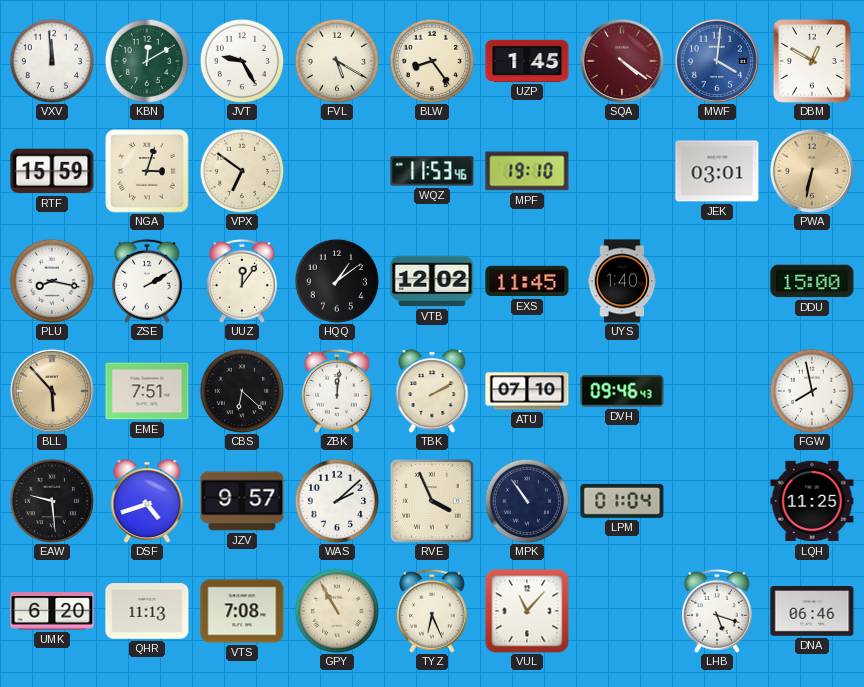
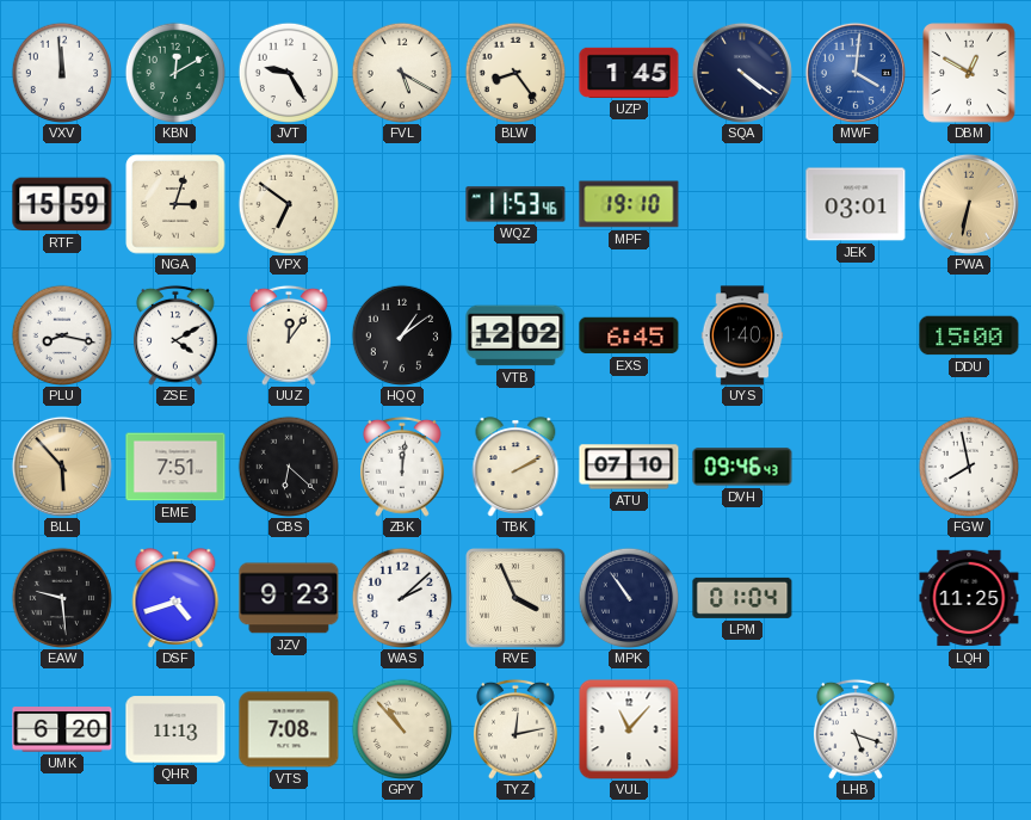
SQA dial: burgundy -> navy (742, 73)
ZSE: 2:10 -> 4:10 (175, 335)
EXS: 11:45 -> 6:45 (629, 335)
JZV: 9:57 -> 9:23 (289, 598)
GPY: 10:55 -> 10:53 (401, 728)
TYZ: 6:26 -> 12:13 (515, 729)
DNA: 06:46 -> none (812, 612)
